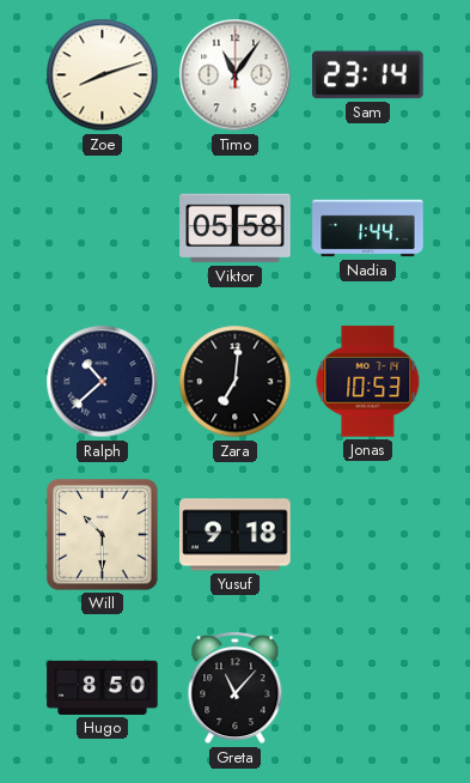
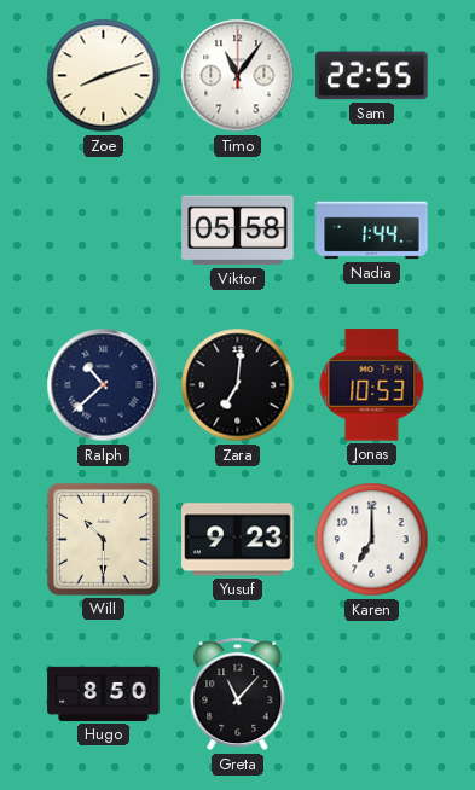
Sam: 23:14 -> 22:55 (372, 76)
Yusuf: 9:18 -> 9:23 (238, 540)
Karen: none -> 7:00 (372, 540)
